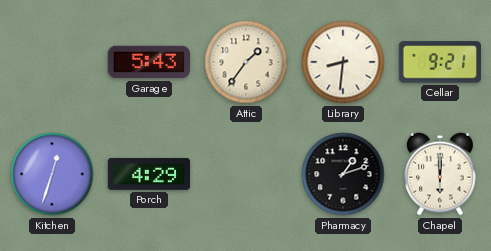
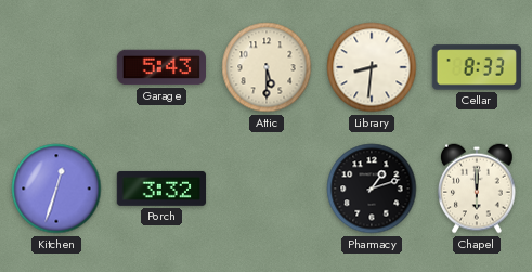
Attic: 1:36 -> 5:30 (267, 67)
Cellar: 9:21 -> 8:33 (476, 67)
Porch: 4:29 -> 3:32 (161, 189)
